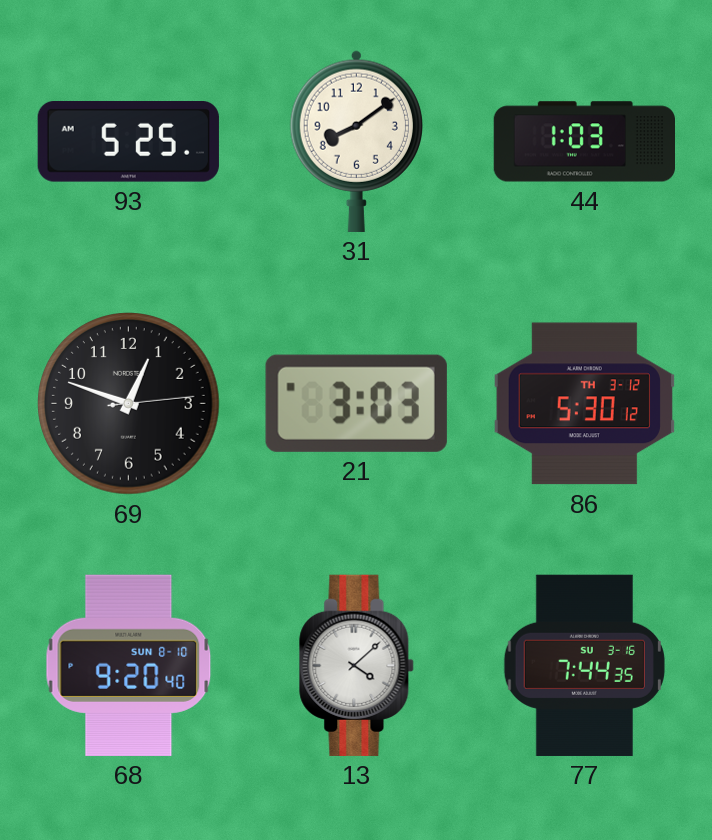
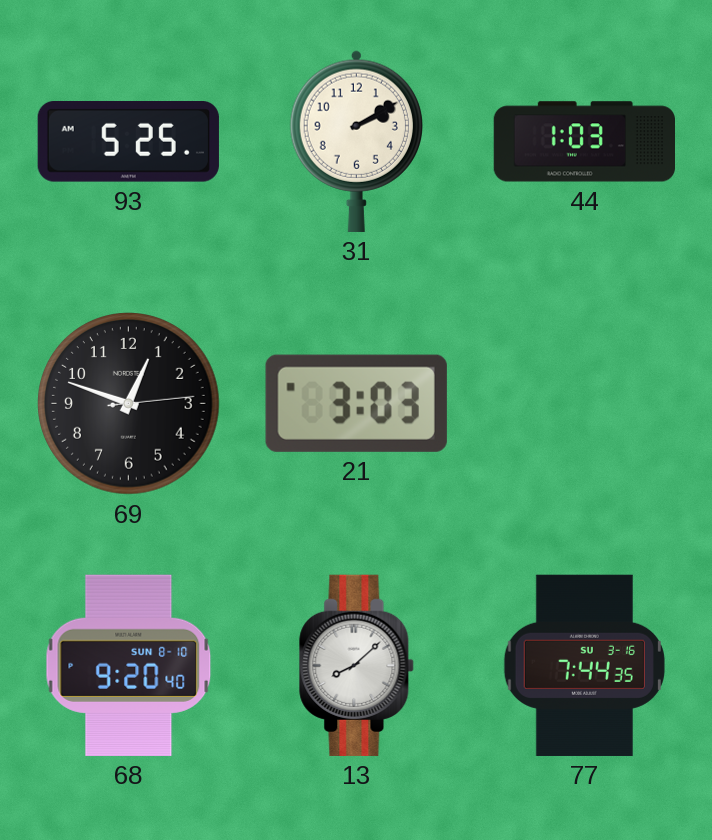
31: 8:09 -> 2:10 (356, 141)
86: 5:30 -> none (584, 404)
13: 4:08 -> 8:08 (357, 665)
